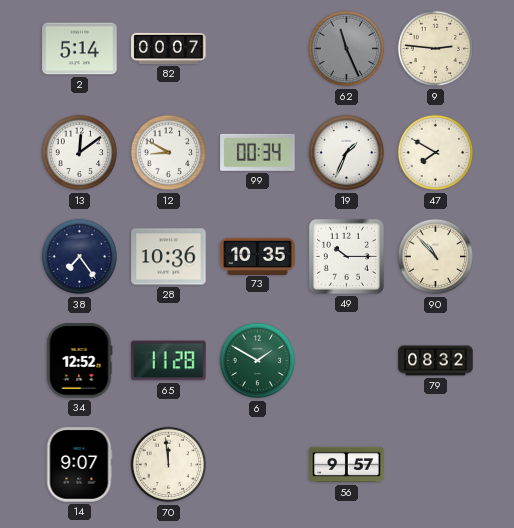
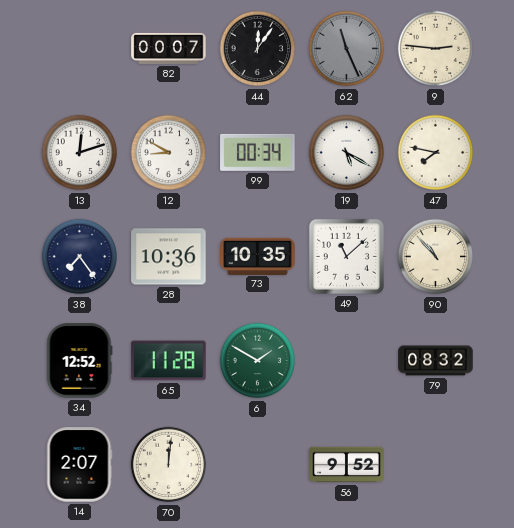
2: 5:14 -> none (80, 49)
44: none -> 12:06 (258, 49)
13: 12:09 -> 12:12 (80, 153)
19: 1:34 -> 5:20 (347, 153)
47: 7:50 -> 7:47 (436, 153)
49: 10:15 -> 11:08 (346, 256)
14: 9:07 -> 2:07 (79, 465)
70: 11:59 -> 12:01 (169, 465)
56: 9:57 -> 9:52 (347, 465)
